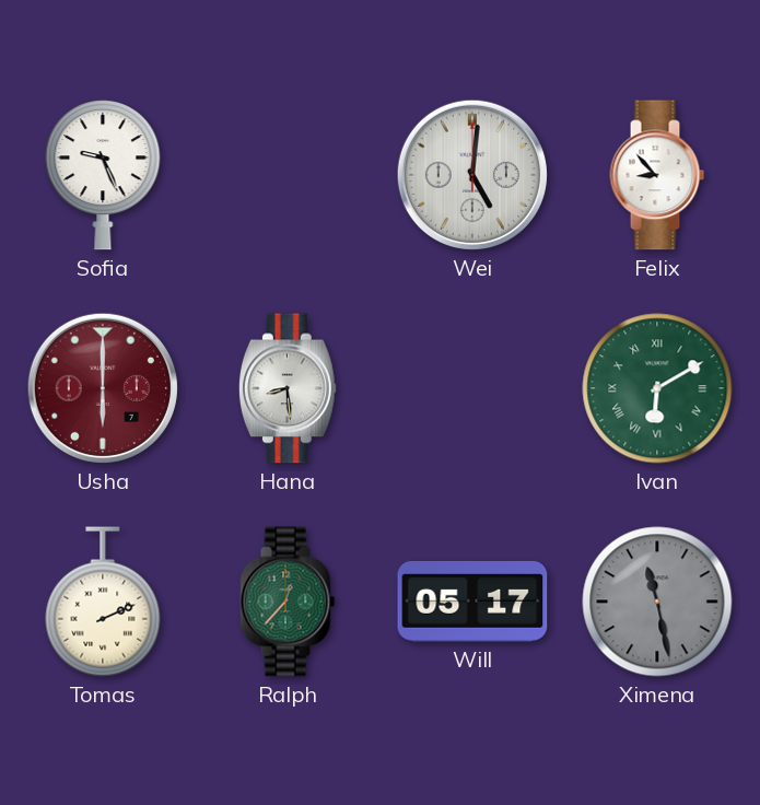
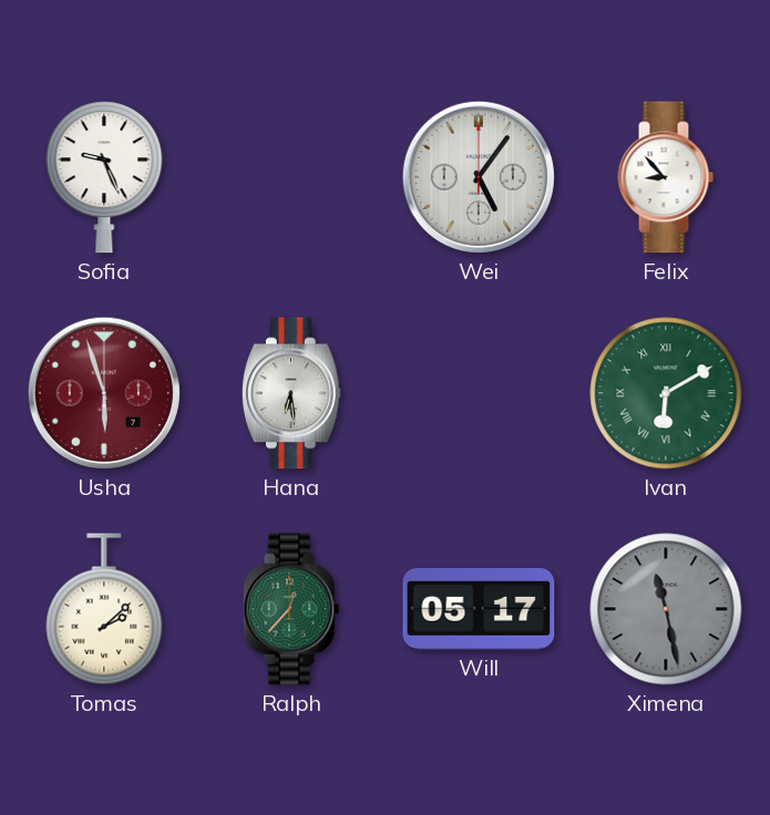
Wei: 5:01 -> 5:06 (479, 177)
Usha: 6:00 -> 5:57 (104, 393)
Hana: 8:29 -> 6:29 (291, 393)
Tomas: 2:11 -> 2:08 (104, 609)
